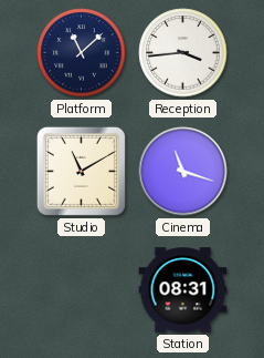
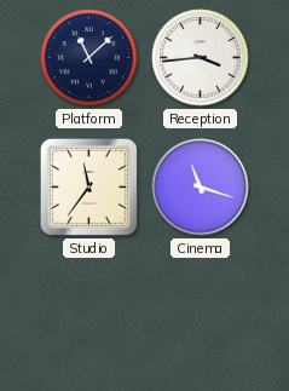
Studio: 11:10 -> 11:36 (88, 186)
Station: 08:31 -> none (183, 290)
